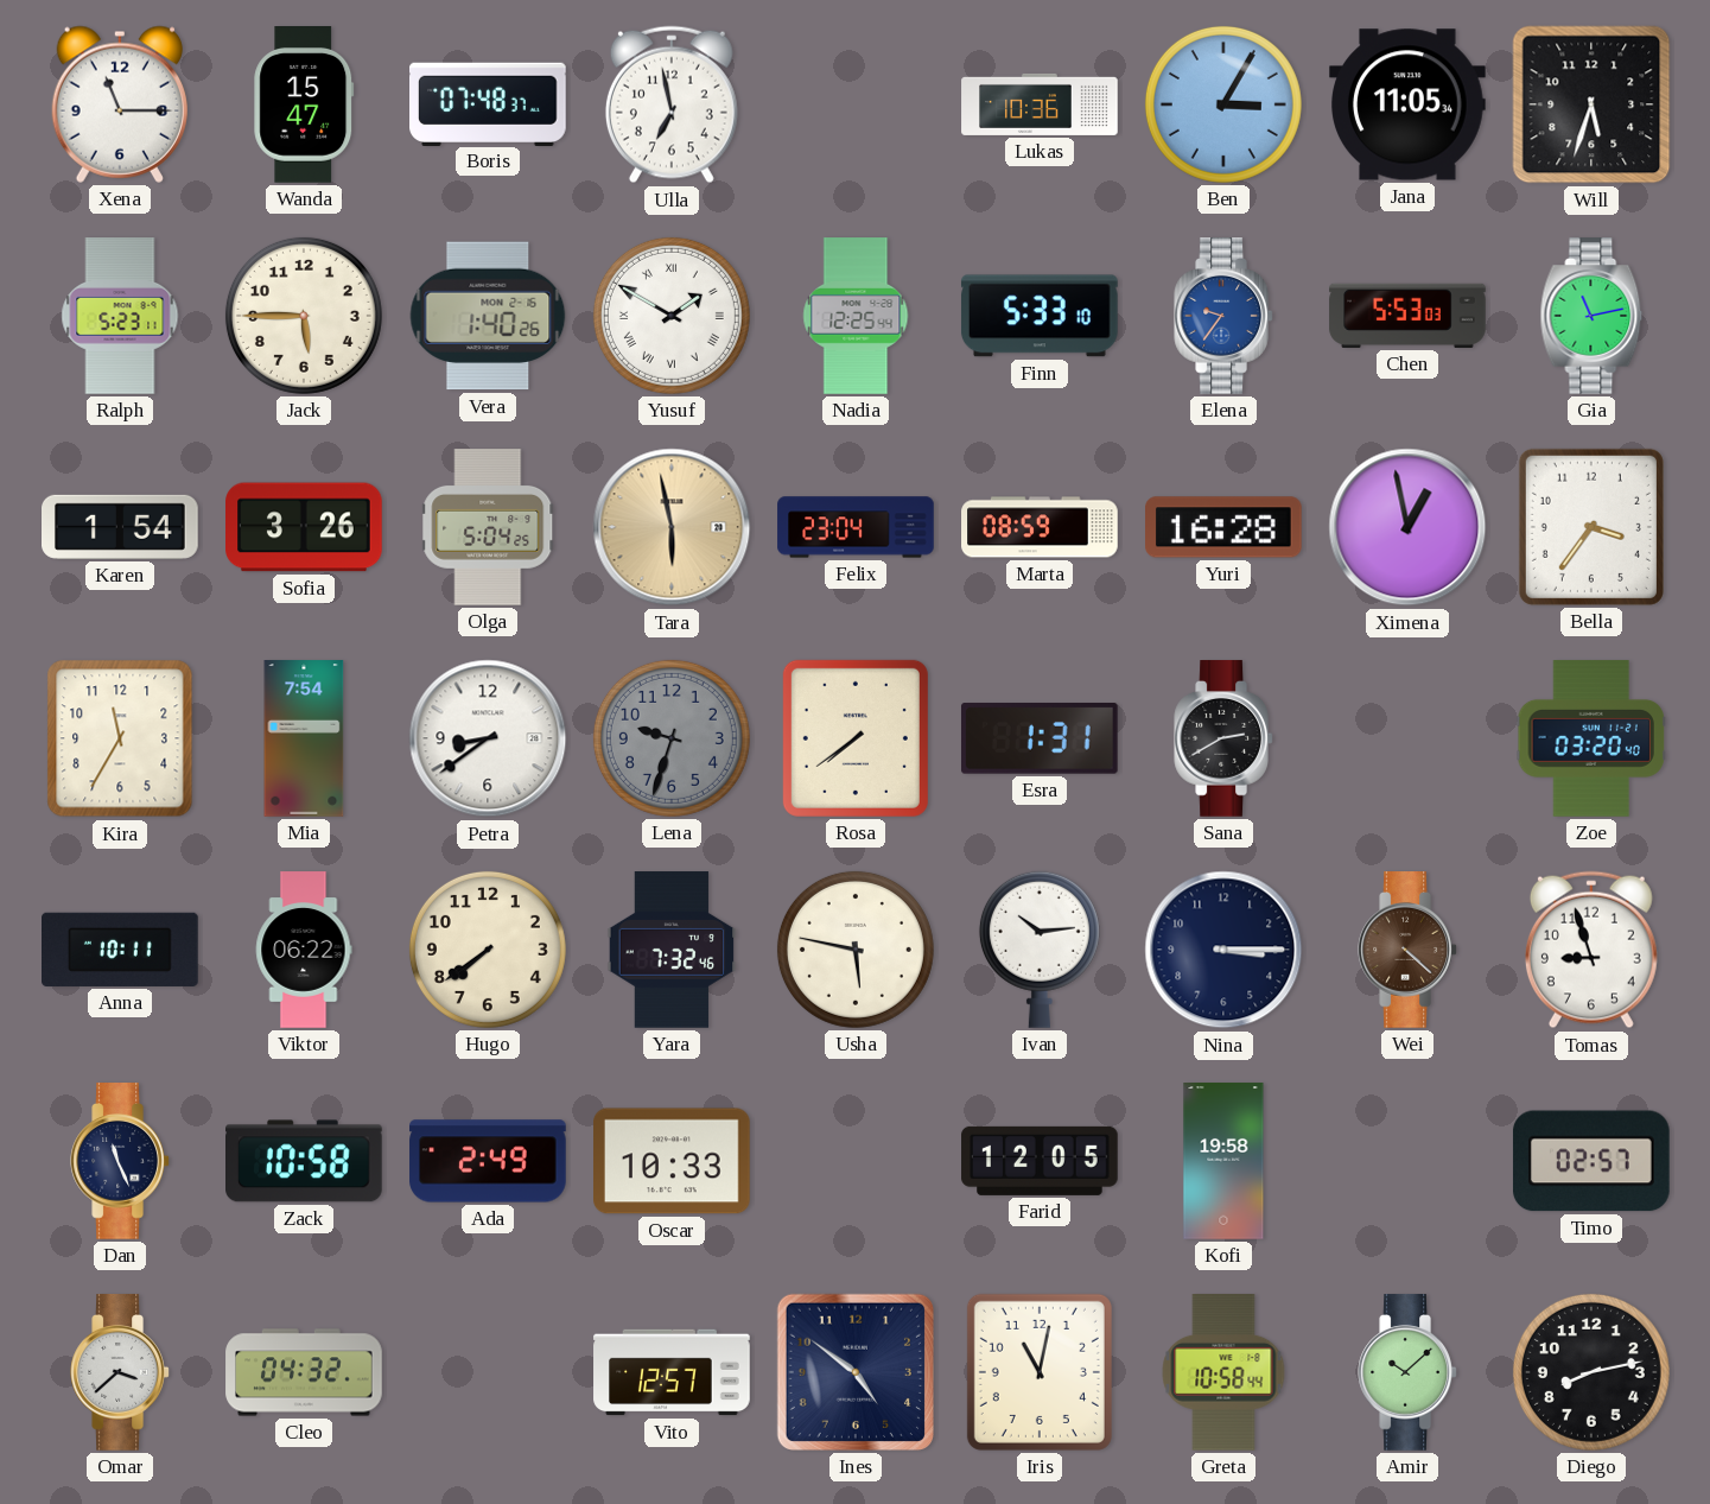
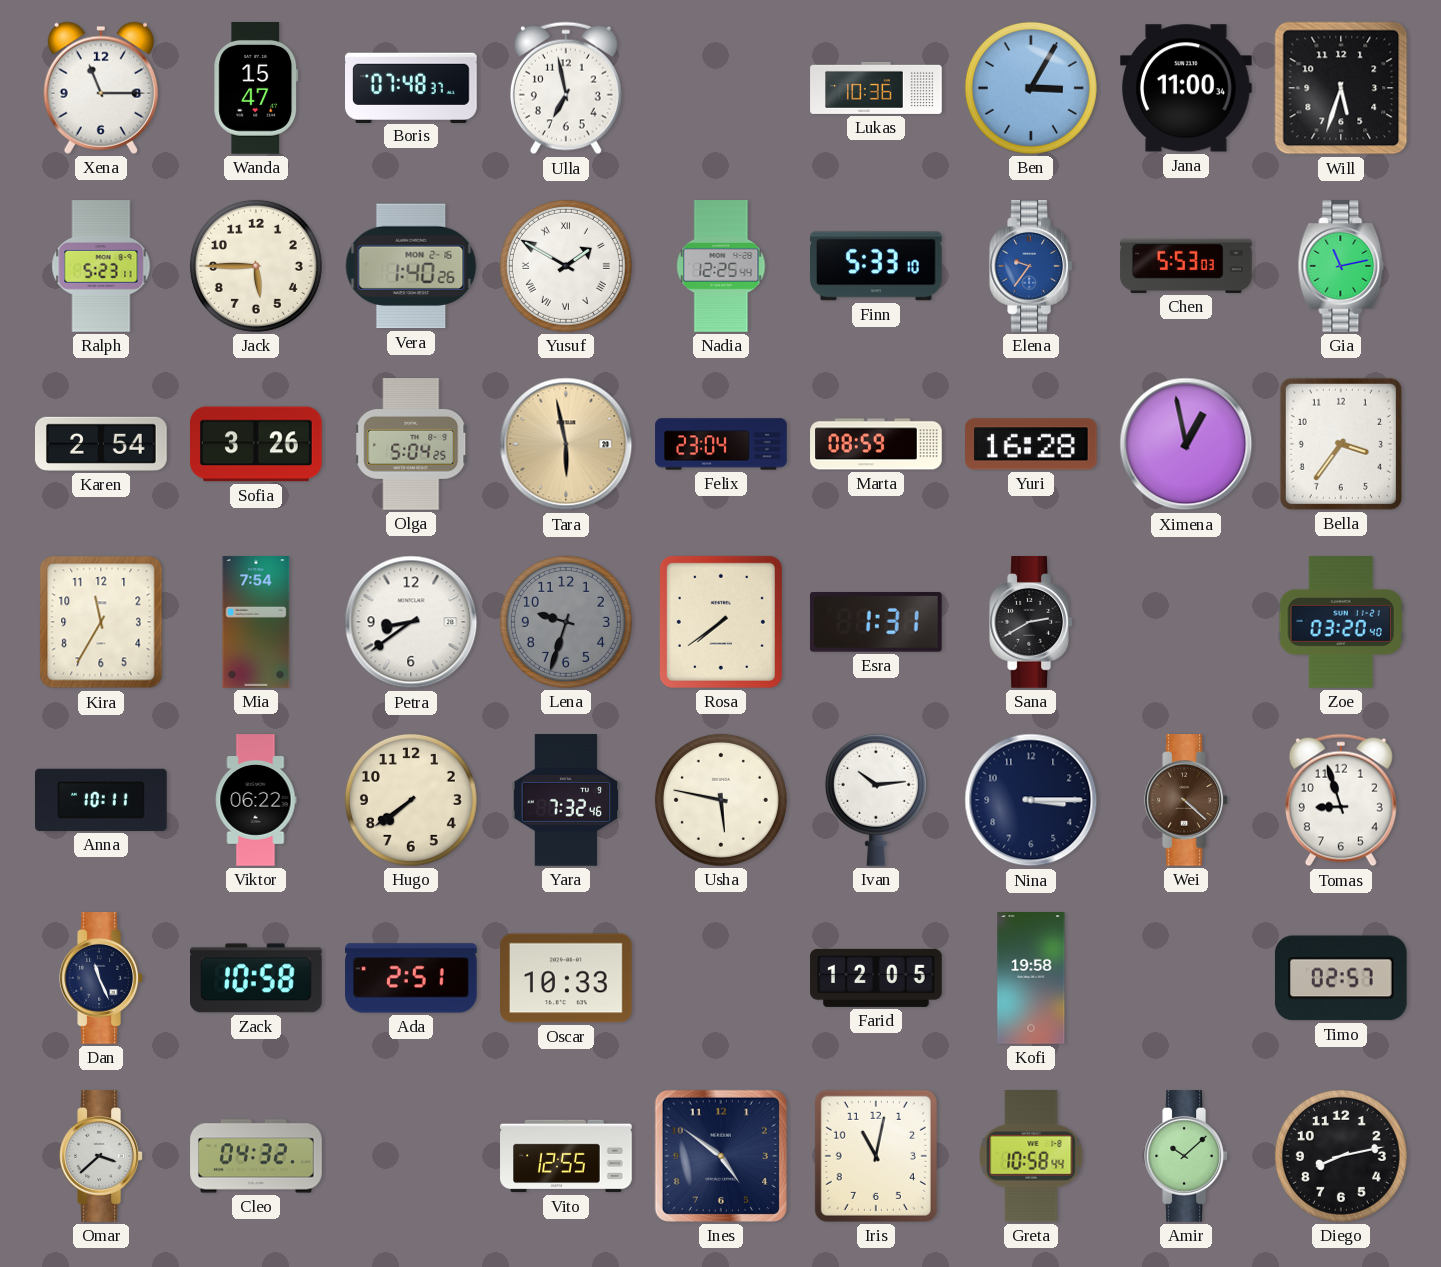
Jana: 11:05 -> 11:00 (1187, 88)
Karen: 1:54 -> 2:54 (102, 444)
Ada: 2:49 -> 2:51 (411, 978)
Vito: 12:57 -> 12:55 (566, 1156)
